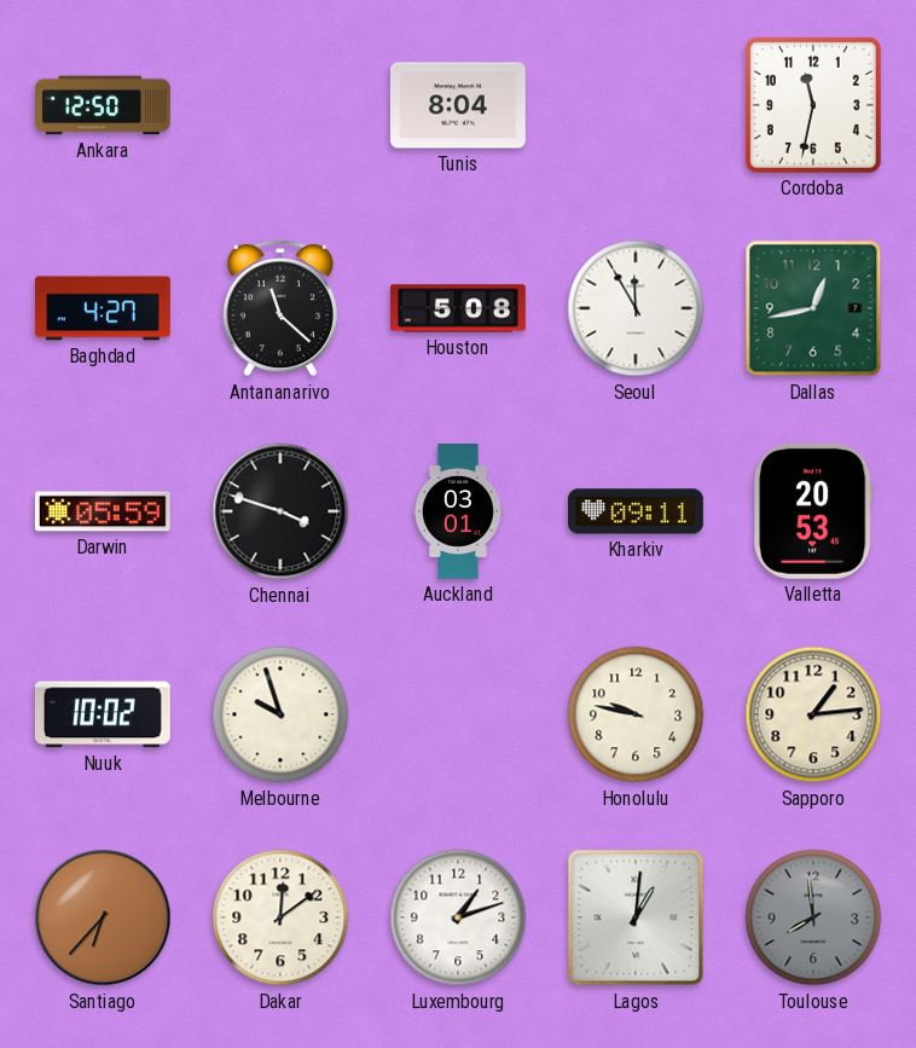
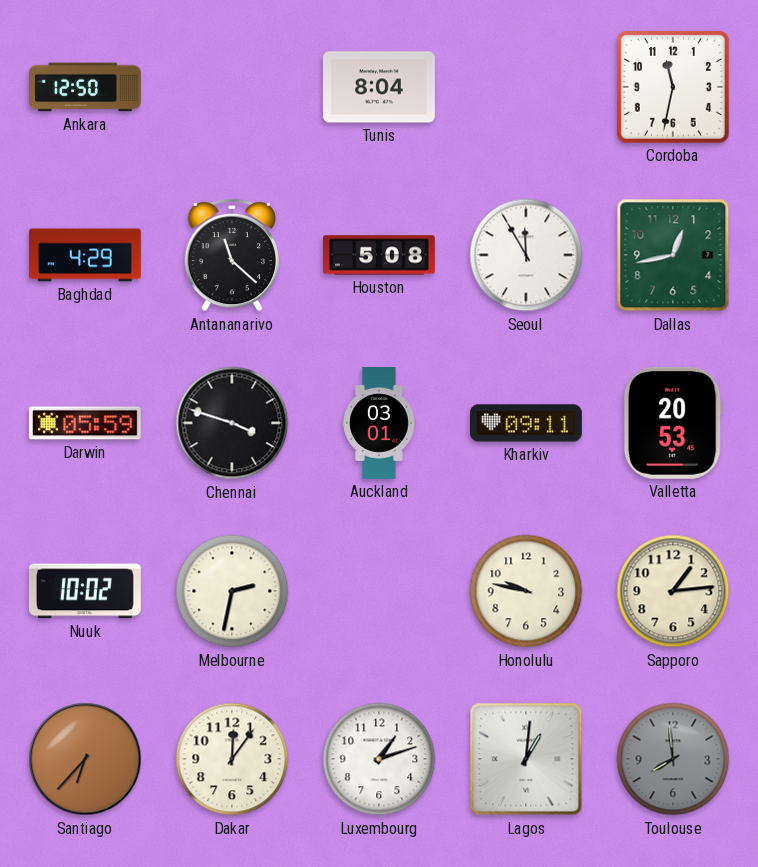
Baghdad: 4:27 -> 4:29 (86, 255)
Melbourne: 9:57 -> 2:32 (232, 591)
Dakar: 12:09 -> 12:06 (232, 759)
